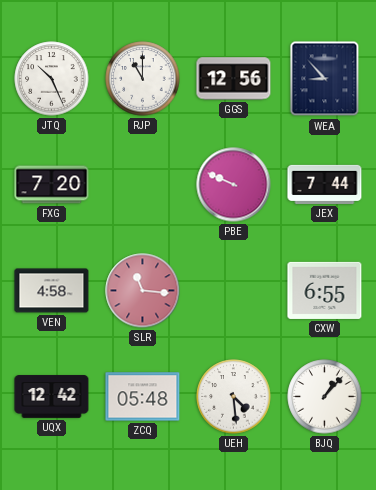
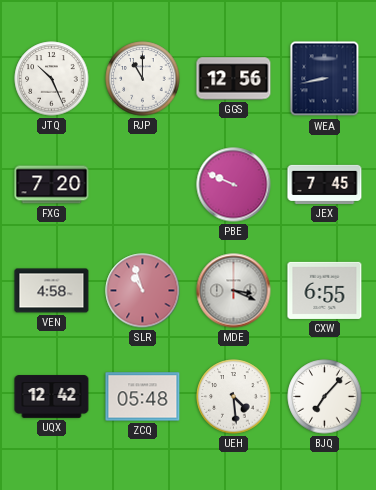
WEA: 8:53 -> 8:43 (325, 79)
JEX: 7:44 -> 7:45 (325, 184)
SLR: 11:16 -> 10:57 (143, 291)
MDE: none -> 3:19 (234, 291)
BJQ: 1:07 -> 7:07 (325, 397)
